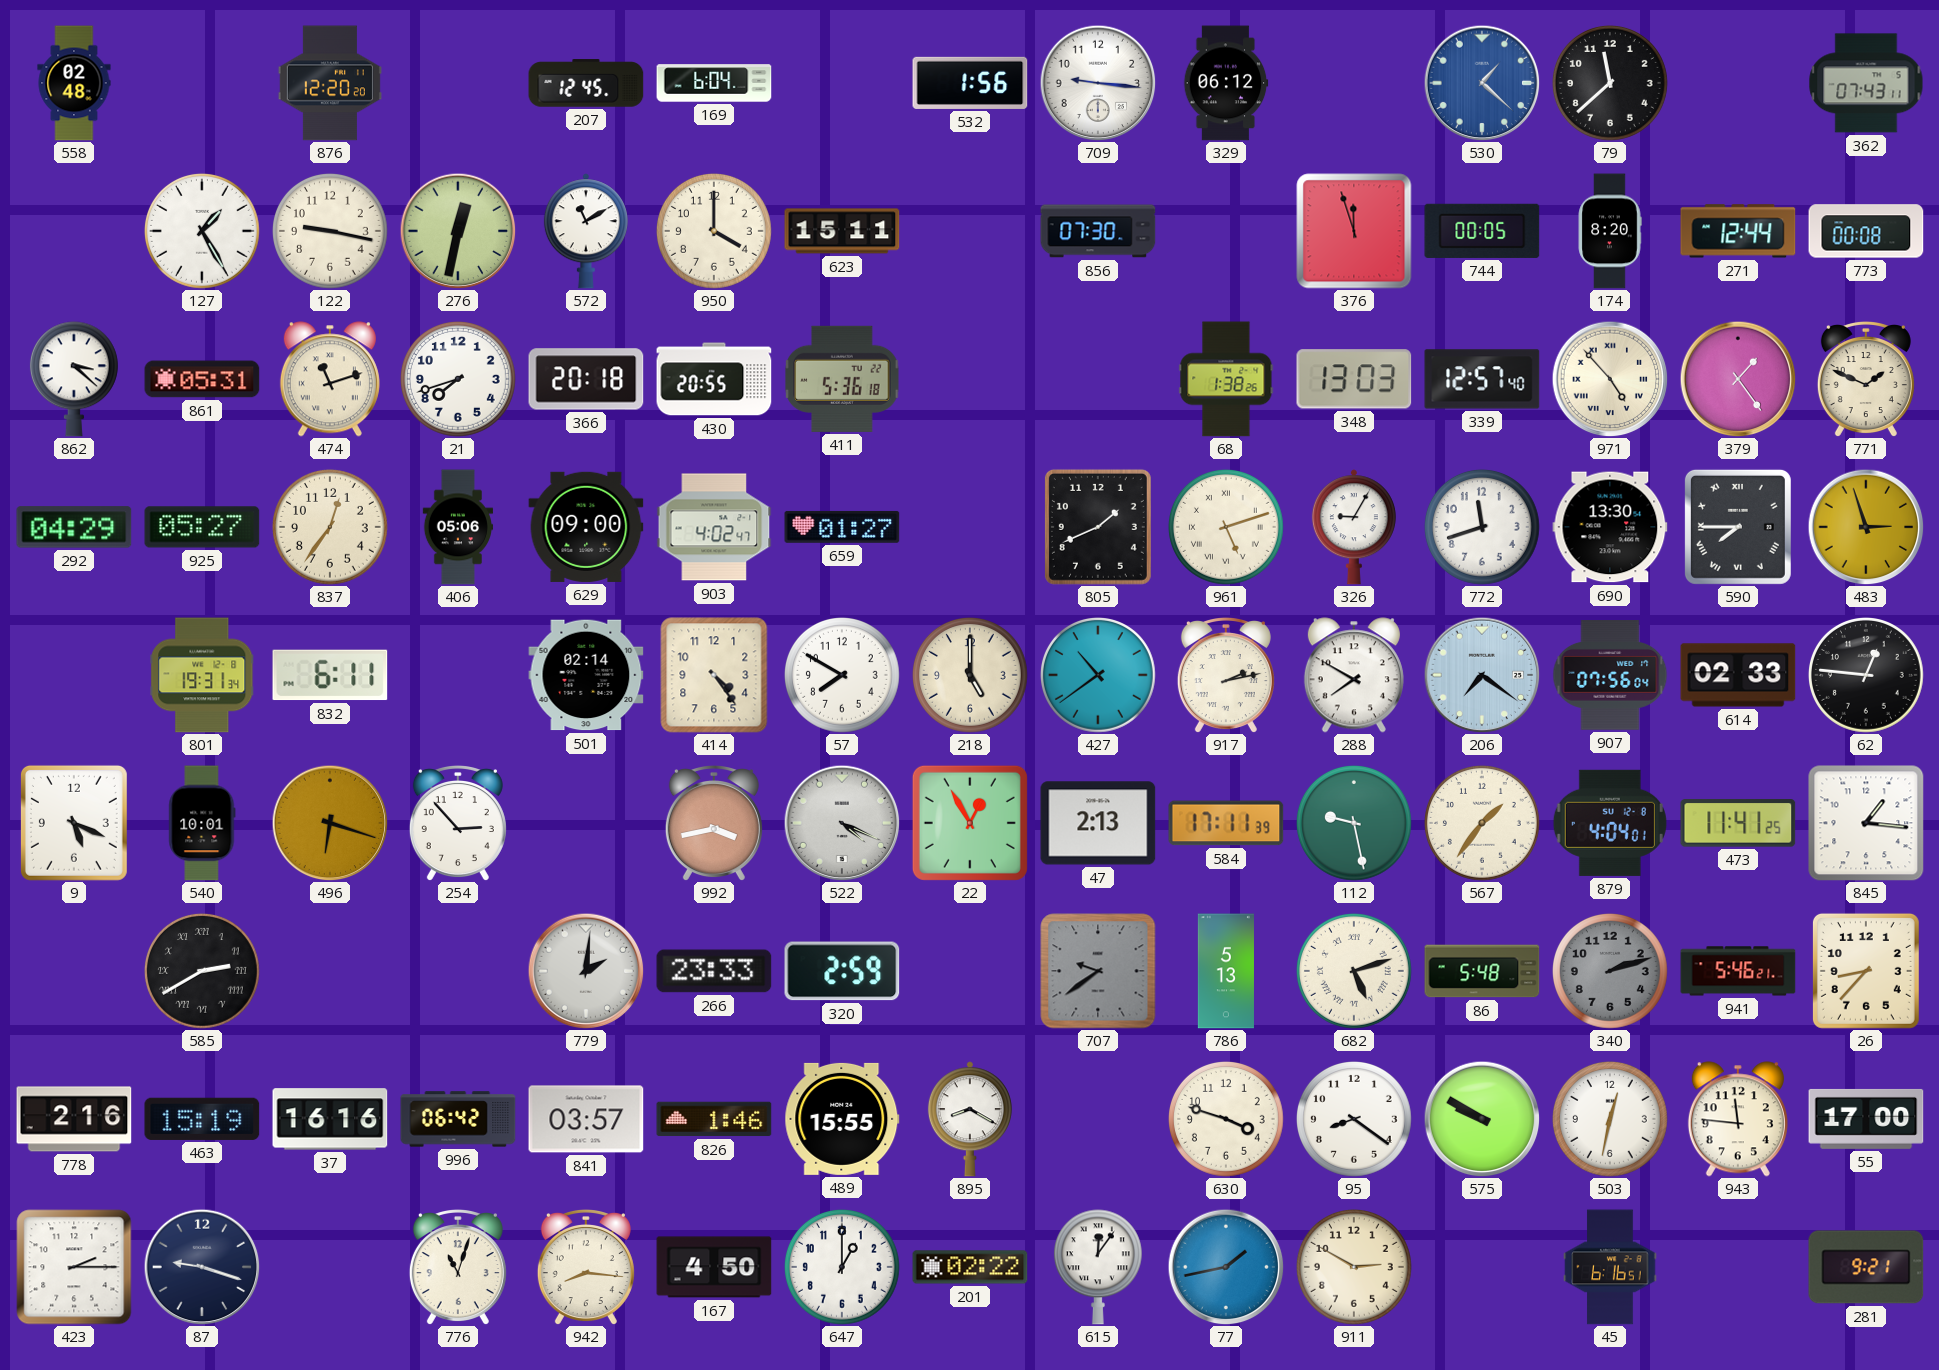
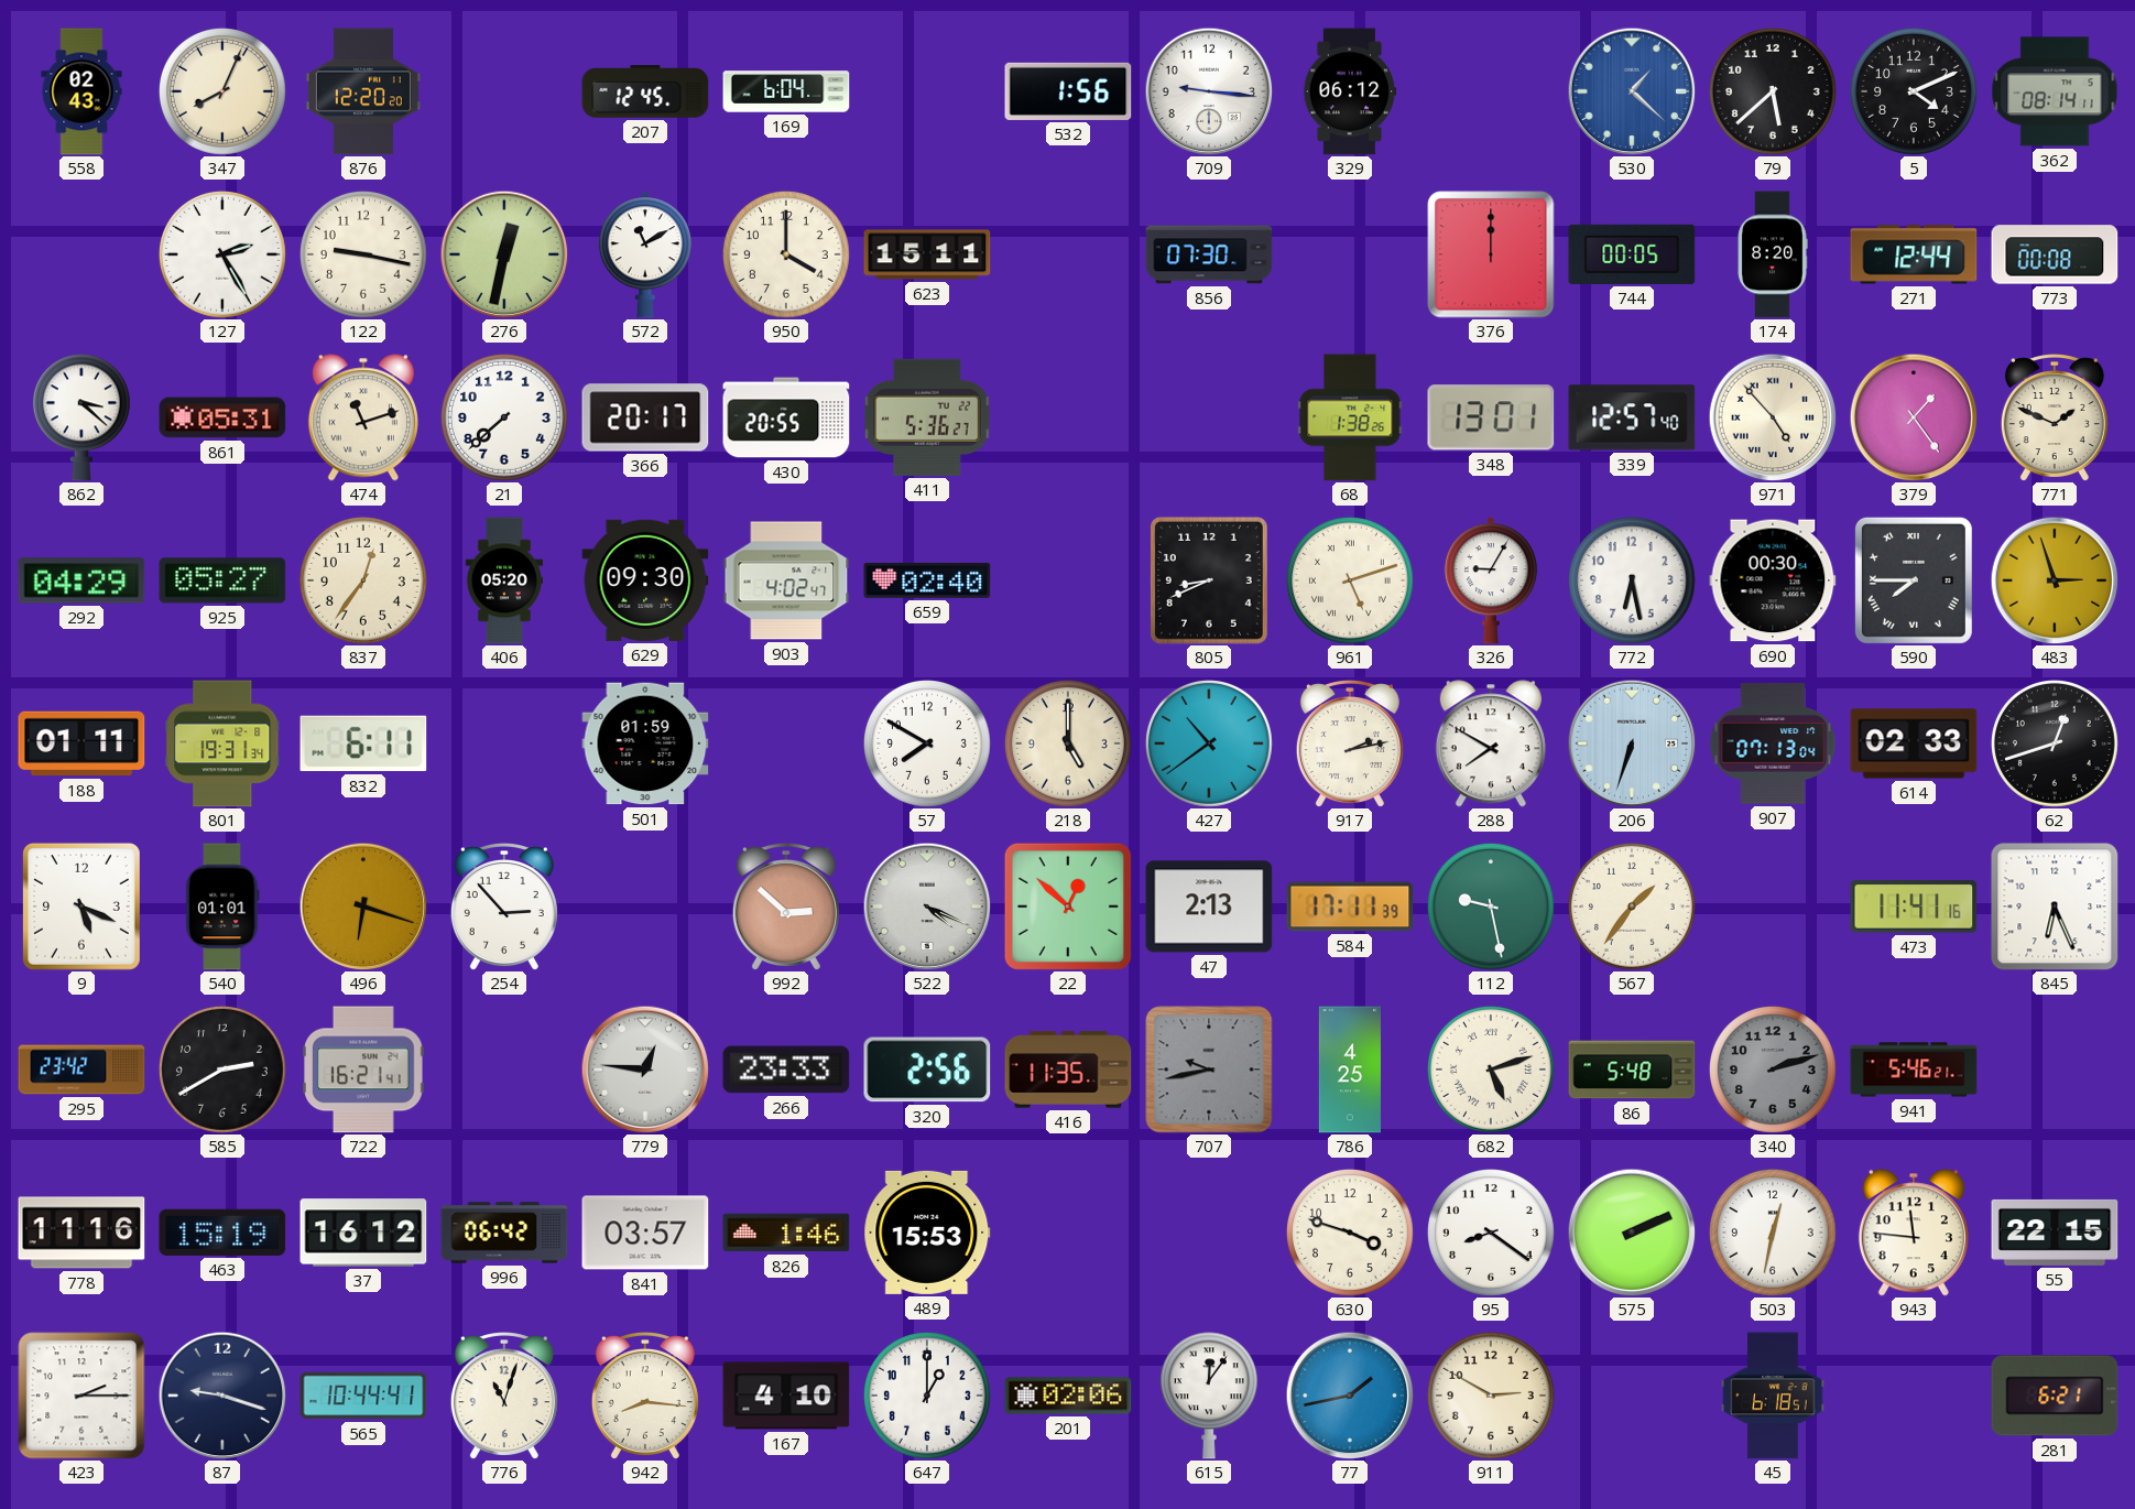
558: 02:48 -> 02:43 (81, 91)
347: none -> 8:04 (222, 91)
79: 11:38 -> 5:38 (1773, 91)
5: none -> 4:11 (1914, 91)
362: 07:43 -> 08:14 (2055, 91)
127: 1:25 -> 2:25 (222, 254)
376: 11:57 -> 12:00 (1491, 254)
21: 7:42 -> 7:38 (504, 417)
366: 20:18 -> 20:17 (645, 417)
411: 5:36:18 -> 5:36:27 (927, 417)
348: 13:03 -> 13:01 (1491, 417)
406: 05:06 -> 05:20 (503, 580)
629: 09:00 -> 09:30 (645, 580)
659: 01:27 -> 02:40 (927, 580)
805: 1:41 -> 8:41 (1209, 580)
772: 11:42 -> 6:28 (1632, 580)
690: 13:30 -> 00:30 (1773, 580)
188: none -> 01:11 (81, 743)
501: 02:14 -> 01:59 (645, 743)
414: 4:24 -> none (714, 675)
206: 7:21 -> 6:33 (1632, 743)
907: 07:56 -> 07:13 (1773, 743)
62: 12:46 -> 12:42 (2055, 743)
540: 10:01 -> 01:01 (222, 907)
992: 3:43 -> 2:52 (786, 908)
22: 12:55 -> 12:52 (1068, 907)
879: 4:04 -> none (1610, 823)
473: 11:41:25 -> 11:41:16 (1914, 907)
845: 1:16 -> 6:26 (2055, 907)
295: none -> 23:42 (81, 1070)
585 numerals: Roman -> Arabic (222, 1070)
722: none -> 16:21 (364, 1070)
779: 2:01 -> 12:46 (645, 1070)
320: 2:59 -> 2:56 (927, 1070)
416: none -> 11:35 (1068, 1070)
707: 9:39 -> 9:43 (1209, 1070)
786: 5:13 -> 4:25 (1350, 1070)
26: 8:37 -> none (1866, 971)
778: 2:16 -> 11:16 (81, 1233)
37: 16:16 -> 16:12 (363, 1233)
489: 15:55 -> 15:53 (927, 1233)
895: 8:20 -> none (970, 1119)
575: 9:50 -> 2:11 (1632, 1233)
55: 17:00 -> 22:15 (2055, 1233)
565: none -> 10:44 (363, 1396)
167: 4:50 -> 4:10 (786, 1396)
201: 02:22 -> 02:06 (1068, 1396)
45: 6:16 -> 6:18 (1773, 1396)
281: 9:21 -> 6:21 (2055, 1396)
